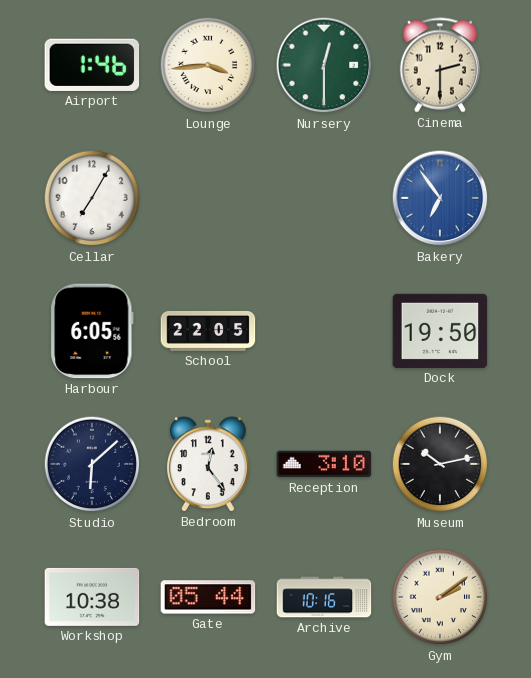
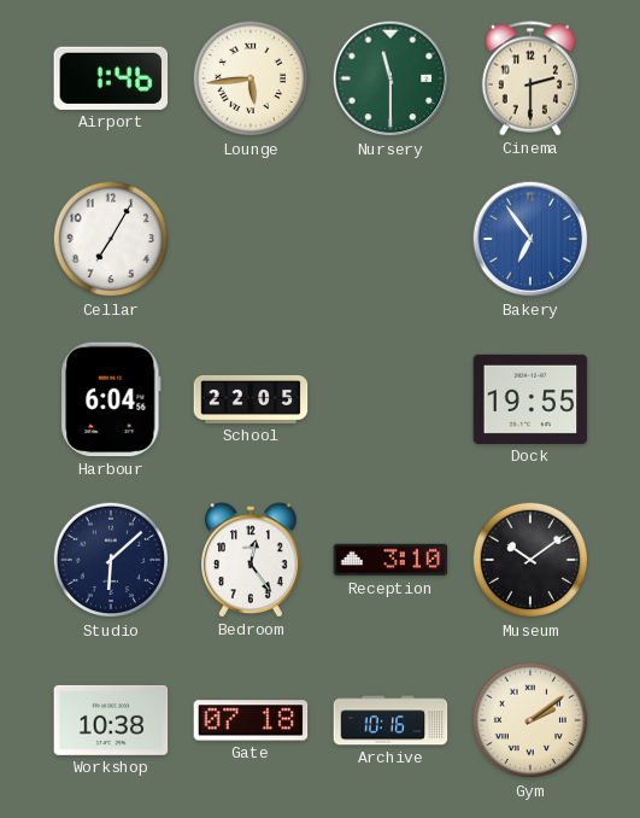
Lounge: 3:44 -> 5:44 (251, 78)
Nursery: 12:30 -> 11:30 (391, 78)
Harbour: 6:05 -> 6:04 (111, 399)
Dock: 19:50 -> 19:55 (530, 399)
Museum: 10:13 -> 10:09 (530, 560)
Gate: 05:44 -> 07:18 (251, 720)
